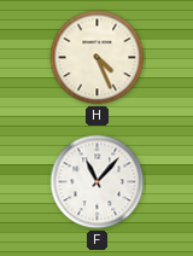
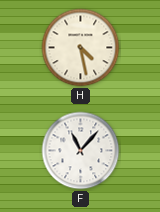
H: 4:26 -> 4:28 (81, 48)
